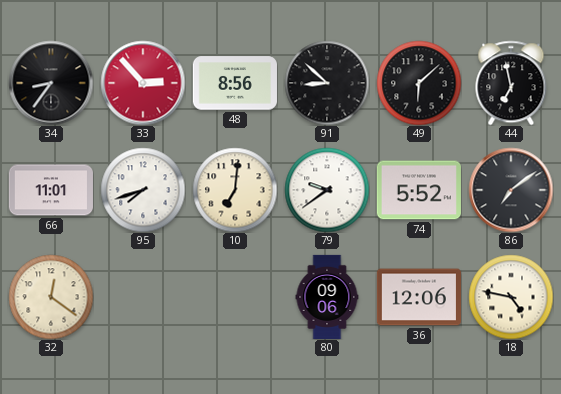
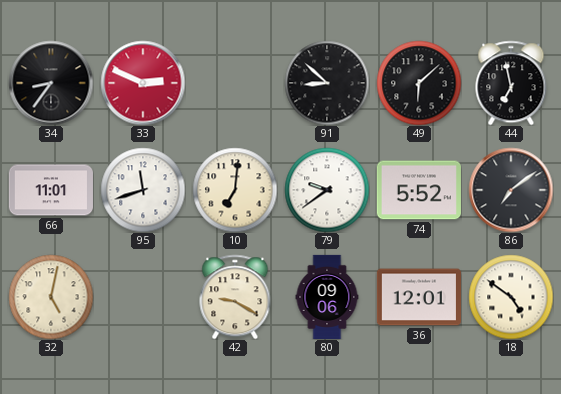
33: 2:53 -> 2:49 (143, 83)
48: 8:56 -> none (235, 83)
95: 7:42 -> 11:42 (143, 190)
32: 12:21 -> 5:02 (51, 297)
42: none -> 9:20 (235, 297)
36: 12:06 -> 12:01 (419, 297)
18: 4:47 -> 4:51 (511, 297)
